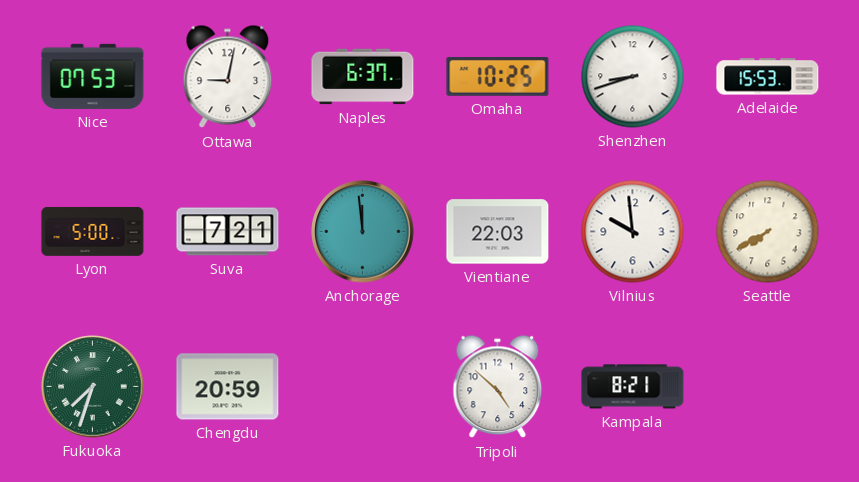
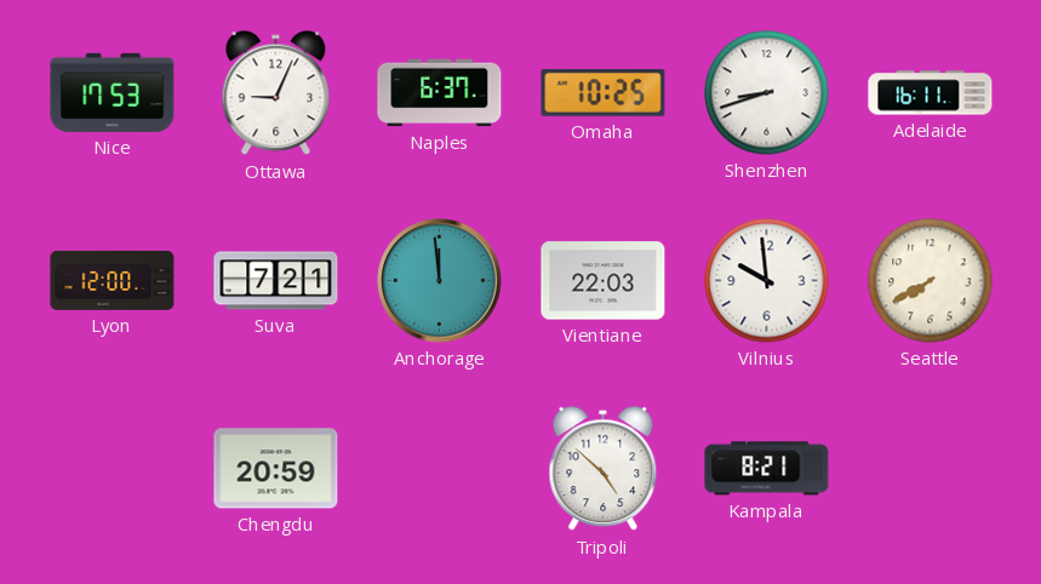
Nice: 07:53 -> 17:53 (113, 92)
Ottawa: 9:02 -> 9:04 (276, 93)
Adelaide: 15:53 -> 16:11 (931, 93)
Lyon: 5:00 -> 12:00 (113, 280)
Fukuoka: 7:33 -> none (93, 387)
